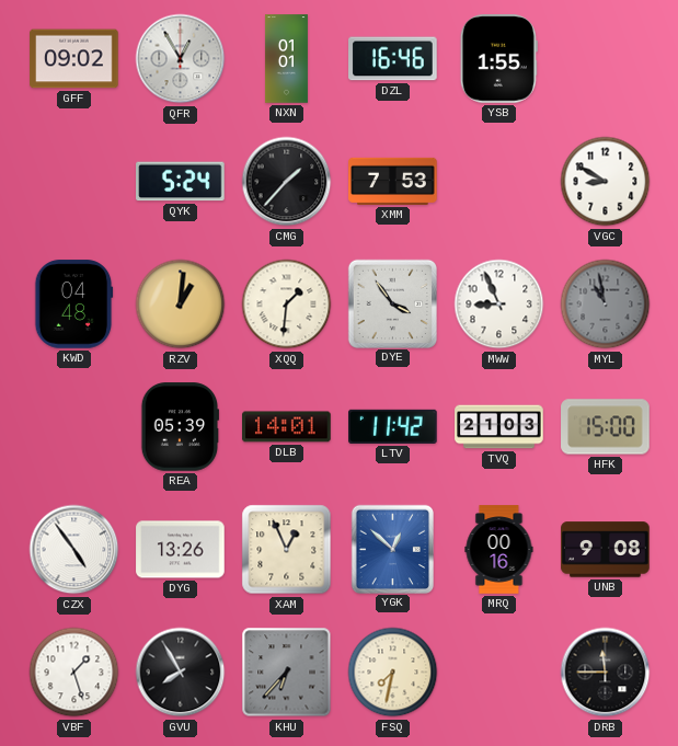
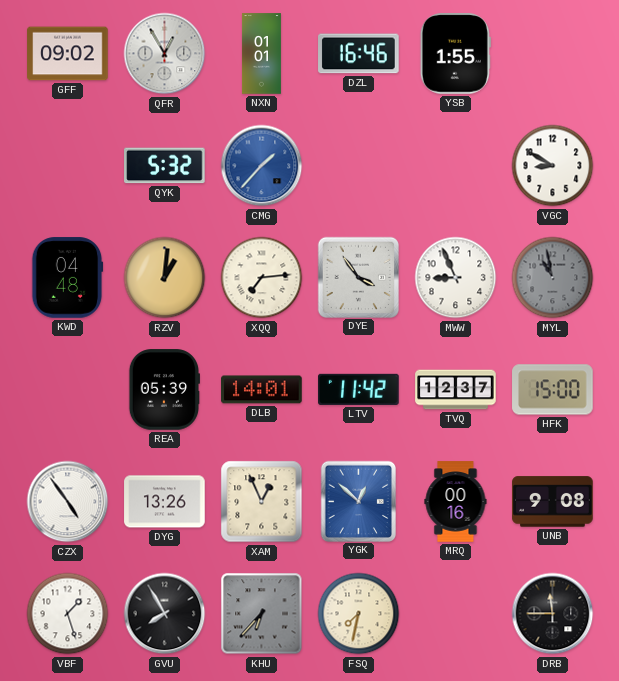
QYK: 5:24 -> 5:32 (165, 166)
CMG dial: black -> blue (262, 166)
XMM: 7:53 -> none (393, 181)
XQQ: 1:31 -> 7:14 (262, 278)
TVQ: 21:03 -> 12:37 (456, 390)
